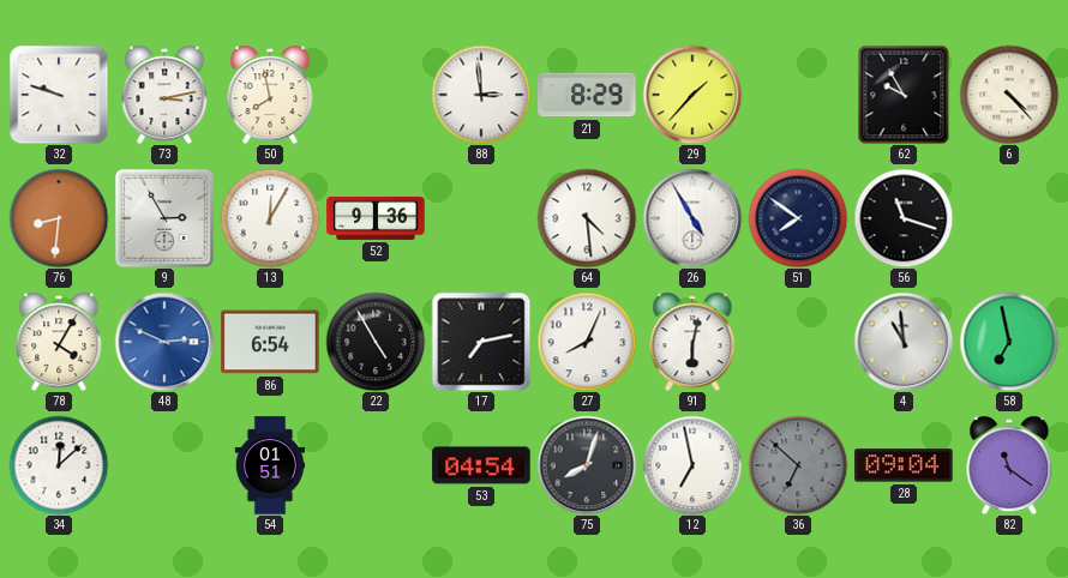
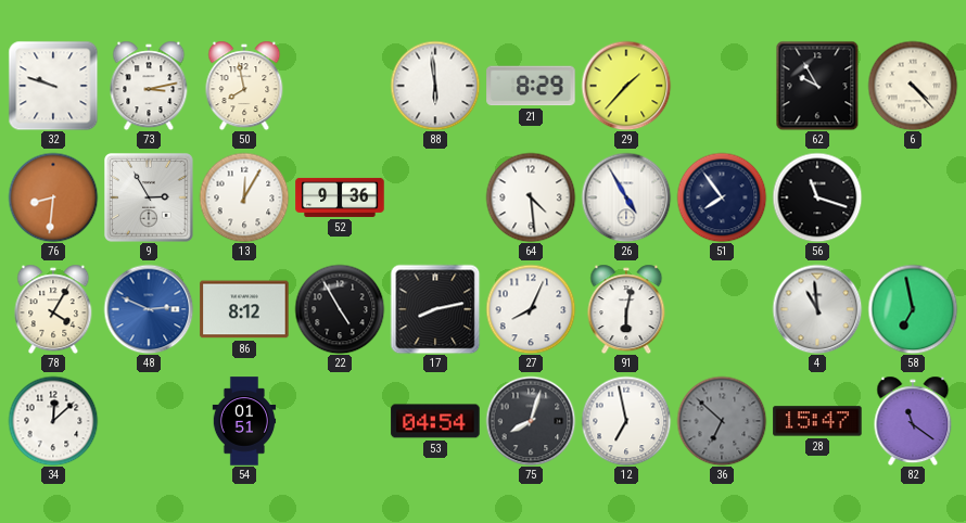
88: 2:59 -> 5:59 (435, 86)
51: 7:51 -> 7:54 (722, 197)
86: 6:54 -> 8:12 (244, 309)
17: 7:13 -> 8:13 (435, 309)
28: 09:04 -> 15:47 (817, 421)
